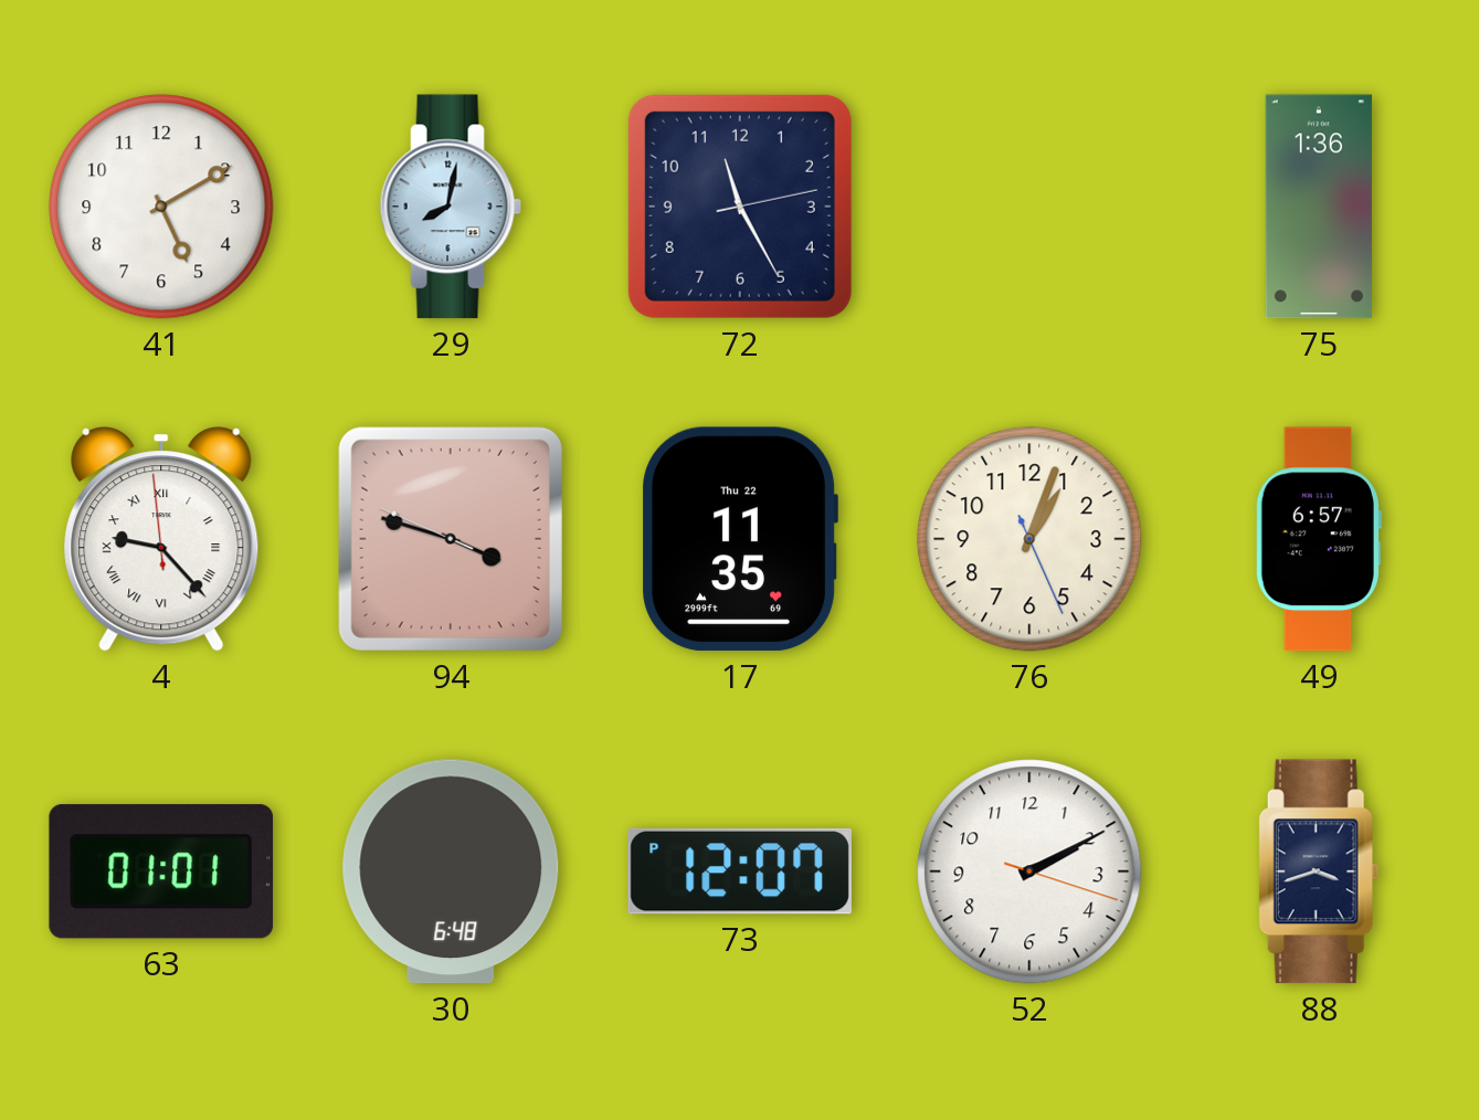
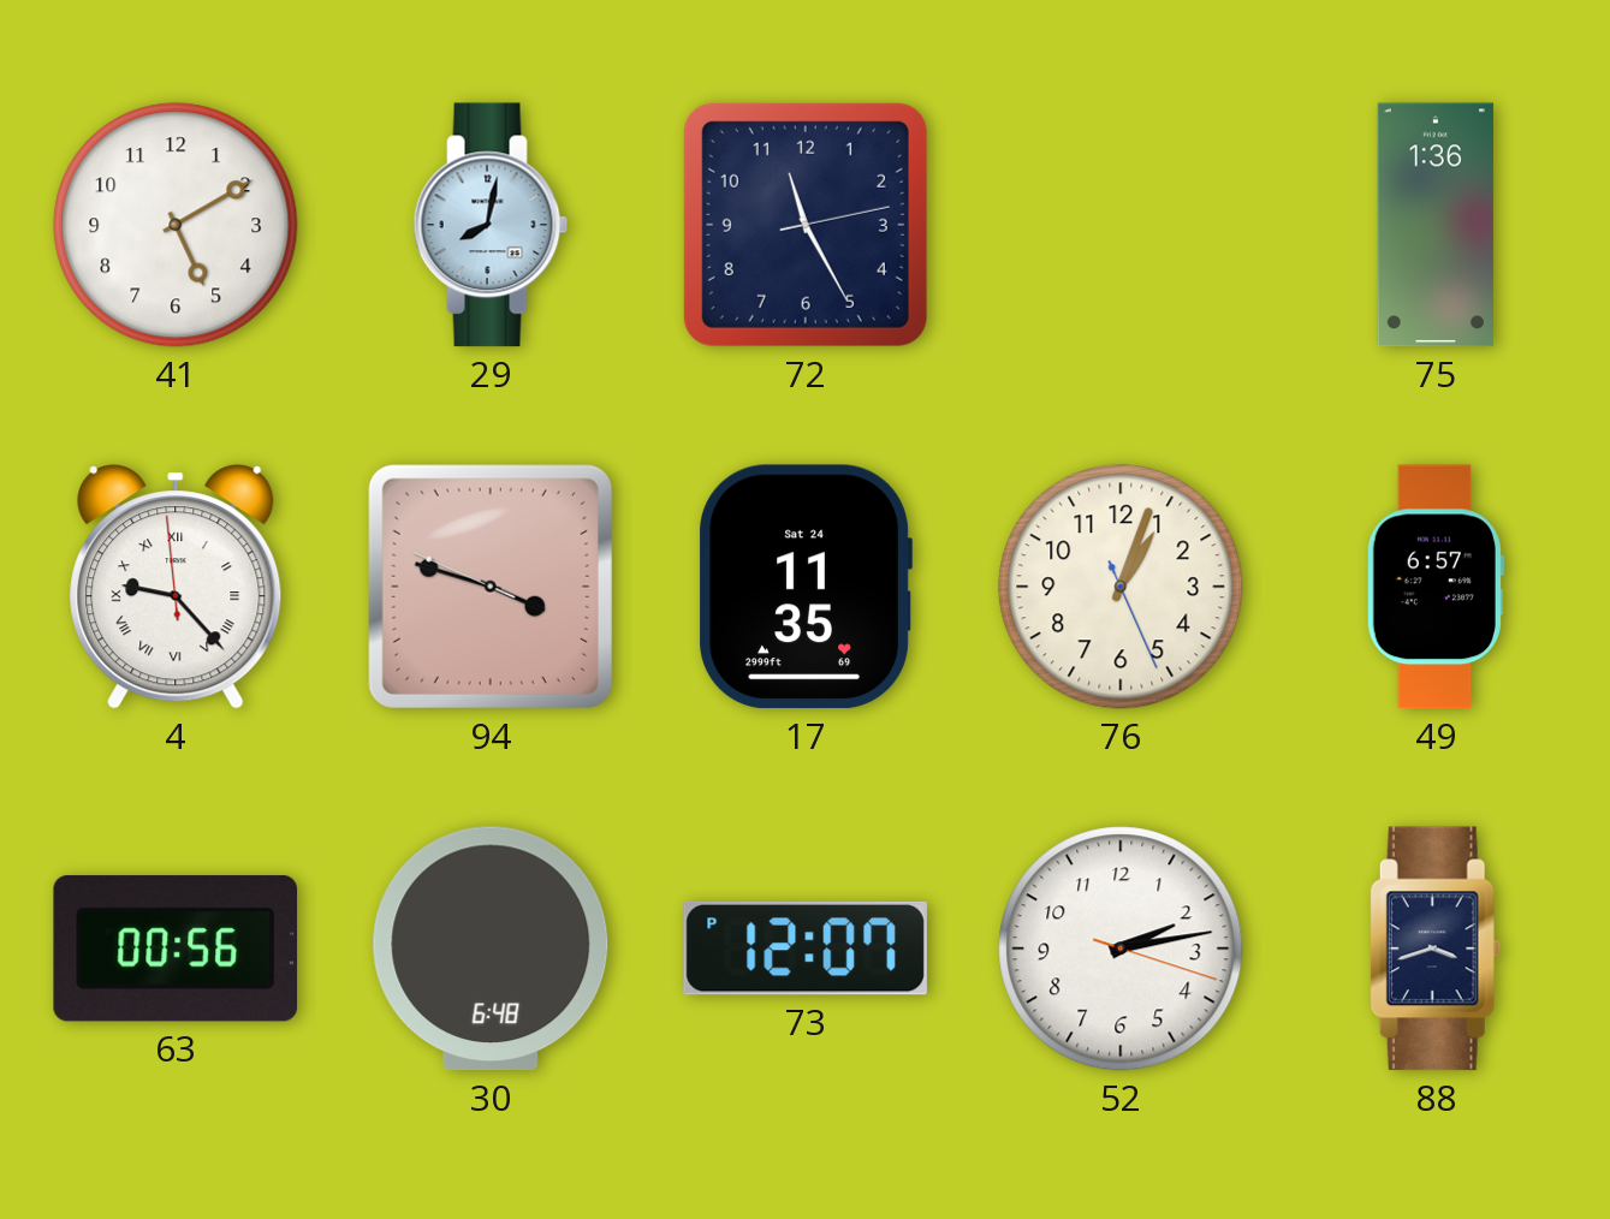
17 date: Thu 22 -> Sat 24 (806, 587)
63: 01:01 -> 00:56 (176, 949)
52: 2:10 -> 2:13 (1121, 949)
